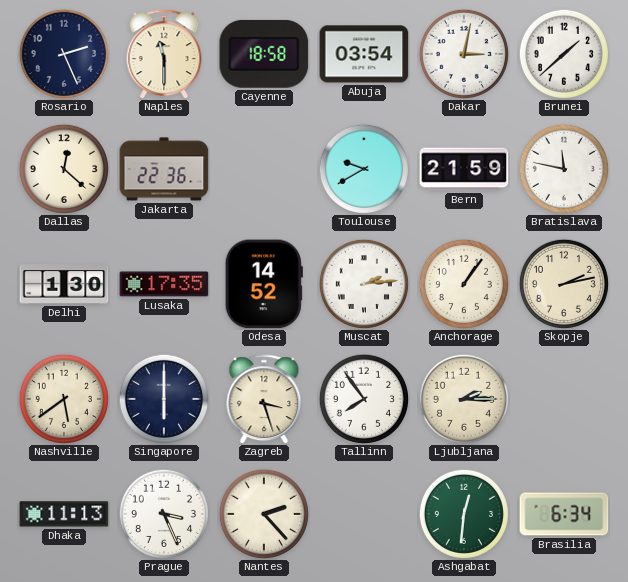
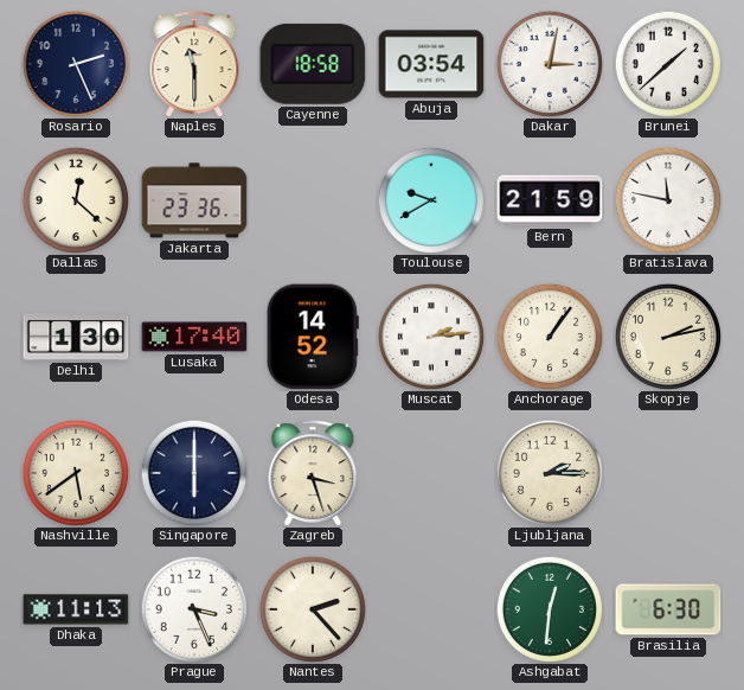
Jakarta: 22:36 -> 23:36 (194, 200)
Lusaka: 17:35 -> 17:40 (194, 337)
Tallinn: 7:54 -> none (364, 399)
Brasilia: 6:34 -> 6:30 (668, 609)
